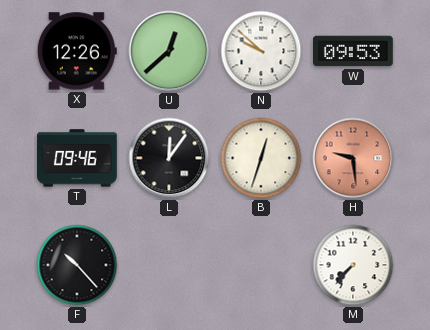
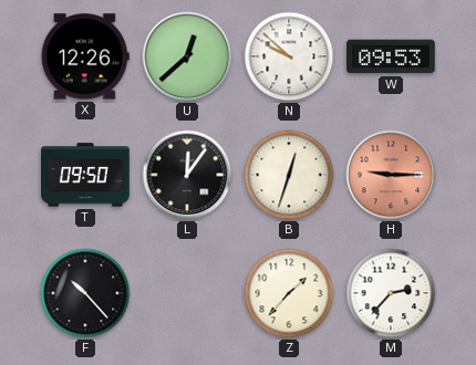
T: 09:46 -> 09:50 (86, 175)
H: 9:29 -> 9:15 (391, 175)
Z: none -> 1:37 (289, 293)
M: 7:37 -> 2:37 (391, 293)
